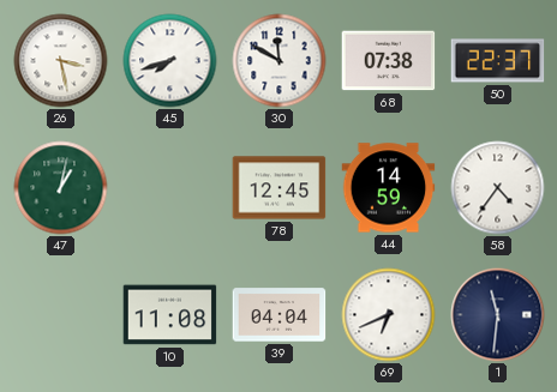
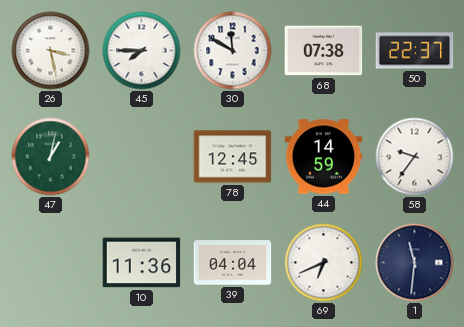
45: 7:42 -> 7:45 (142, 51)
58: 4:36 -> 9:36 (415, 157)
10: 11:08 -> 11:36 (142, 263)
